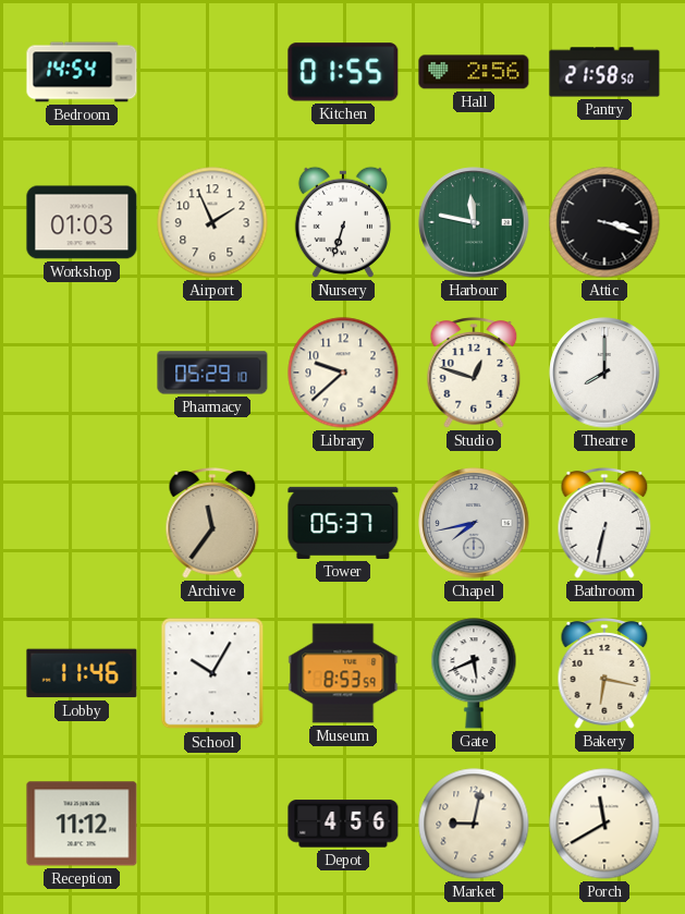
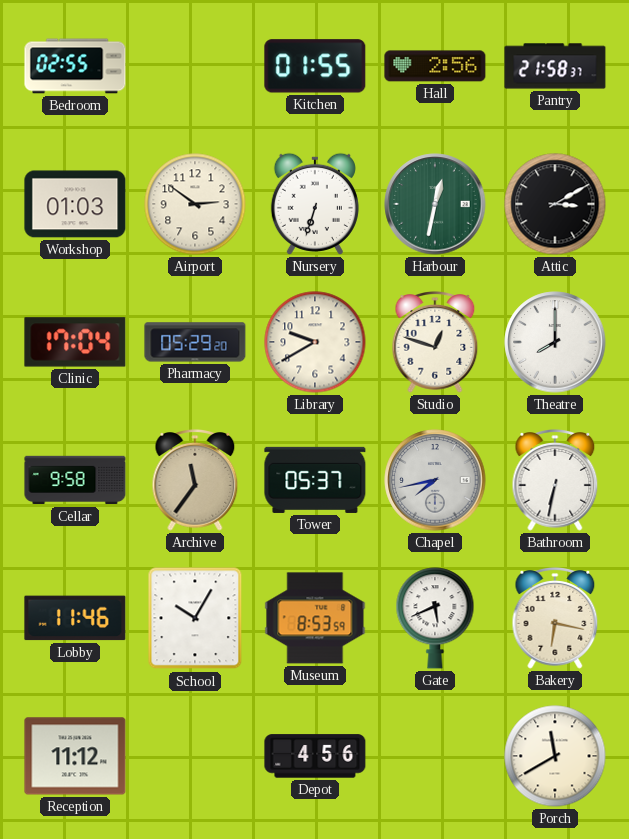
Bedroom: 14:54 -> 02:55 (75, 66)
Pantry: 21:58:50 -> 21:58:37 (555, 66)
Airport: 1:56 -> 2:51 (195, 204)
Harbour: 11:47 -> 12:32 (435, 204)
Attic: 3:18 -> 3:10 (555, 204)
Clinic: none -> 17:04 (75, 342)
Pharmacy: 05:29:10 -> 05:29:20 (195, 342)
Library: 9:38 -> 9:40 (315, 342)
Cellar: none -> 9:58 (75, 480)
Market: 9:02 -> none (474, 824)
